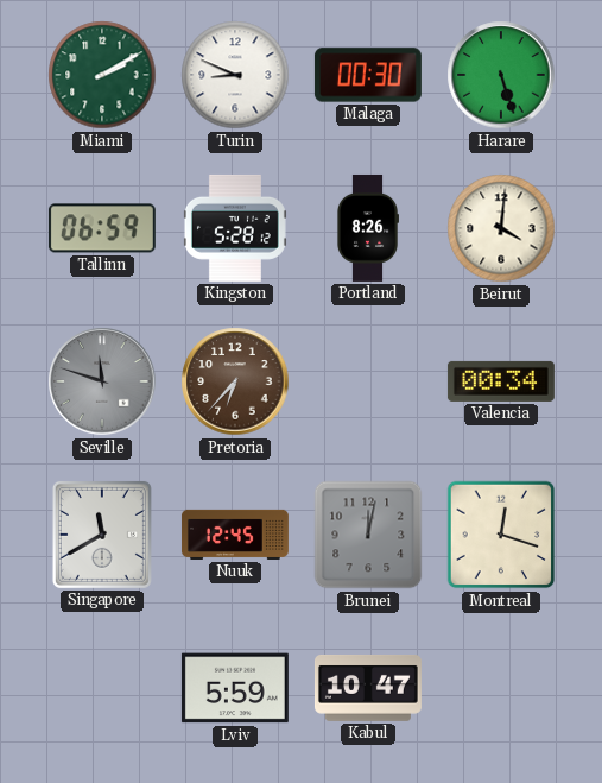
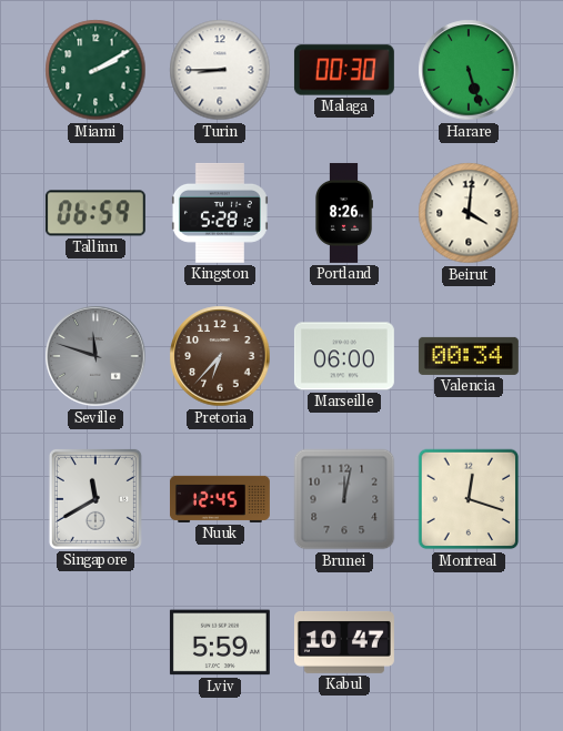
Turin: 8:49 -> 8:45 (220, 70)
Marseille: none -> 06:00 (344, 356)
